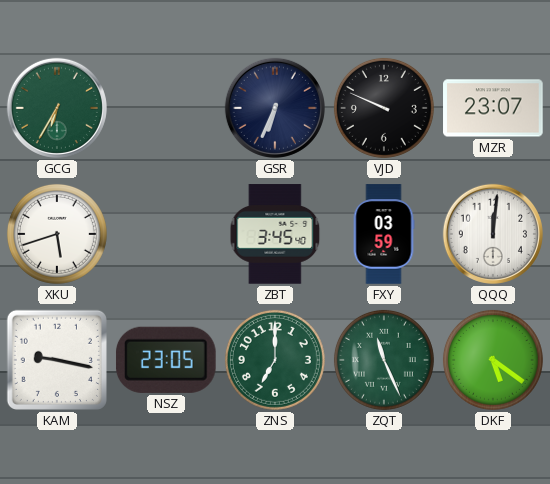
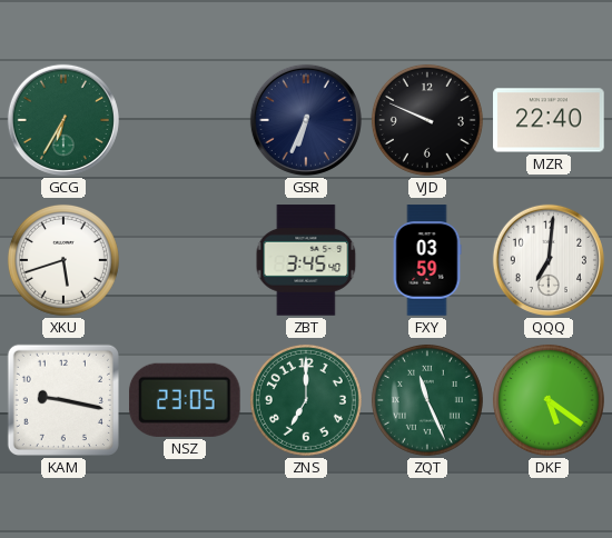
MZR: 23:07 -> 22:40 (549, 120)
QQQ: 12:01 -> 7:01 (549, 260)
